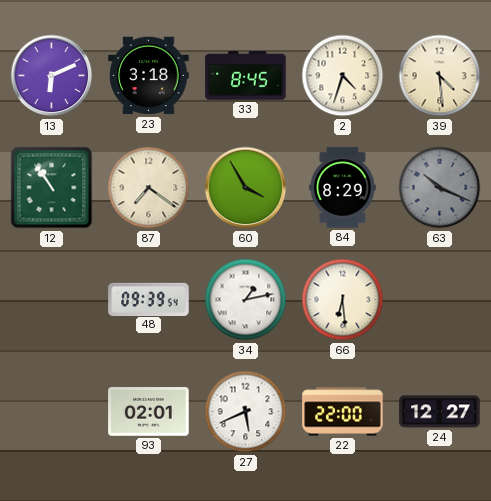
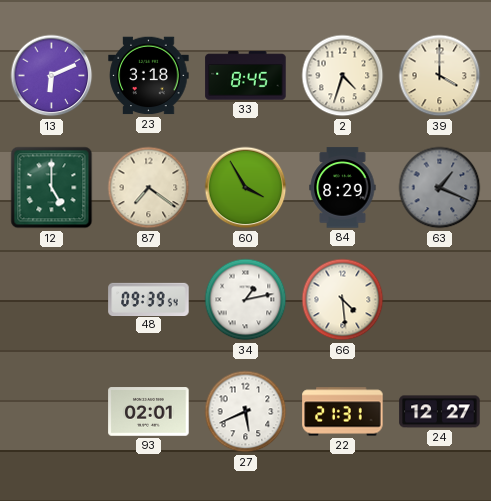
39: 4:29 -> 4:00 (440, 76)
12: 10:54 -> 5:00 (52, 188)
63: 10:19 -> 1:19 (440, 188)
66: 6:29 -> 4:29 (343, 300)
22: 22:00 -> 21:31 (343, 412)
